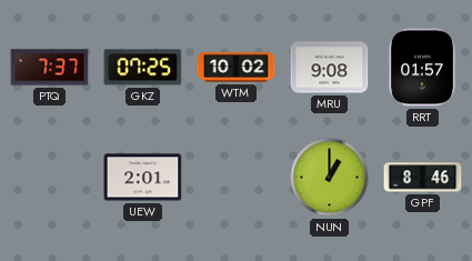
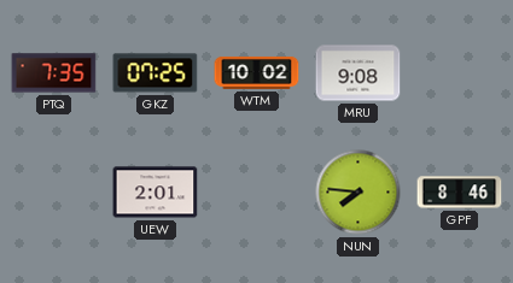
PTQ: 7:37 -> 7:35 (54, 73)
RRT: 01:57 -> none (422, 68)
NUN: 1:00 -> 7:46 (358, 193)
